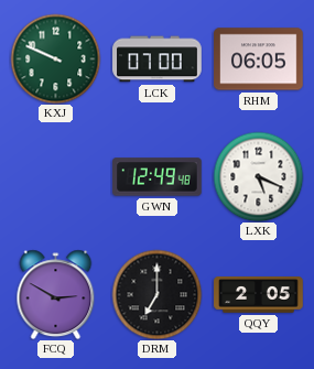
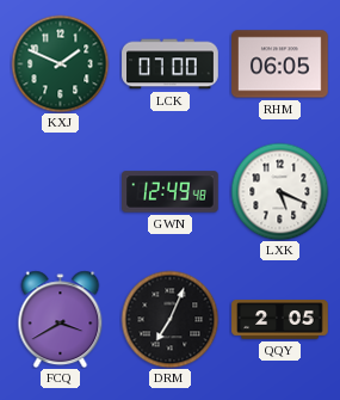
KXJ: 9:49 -> 1:49 (60, 63)
FCQ: 2:50 -> 3:40 (61, 319)
DRM: 7:00 -> 7:04 (169, 319)
